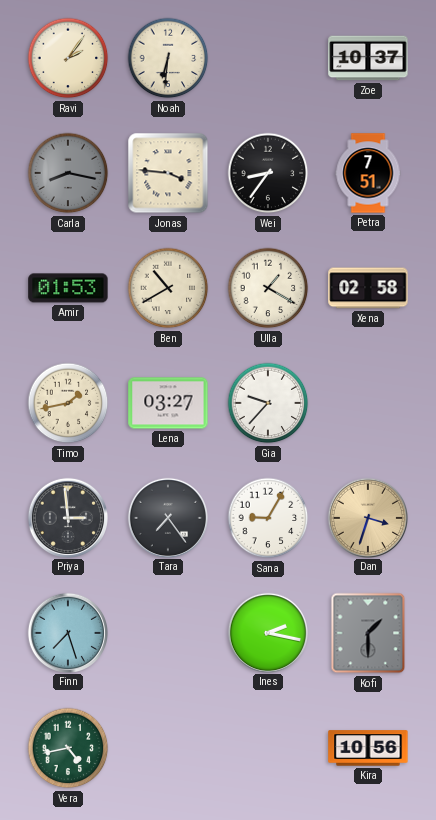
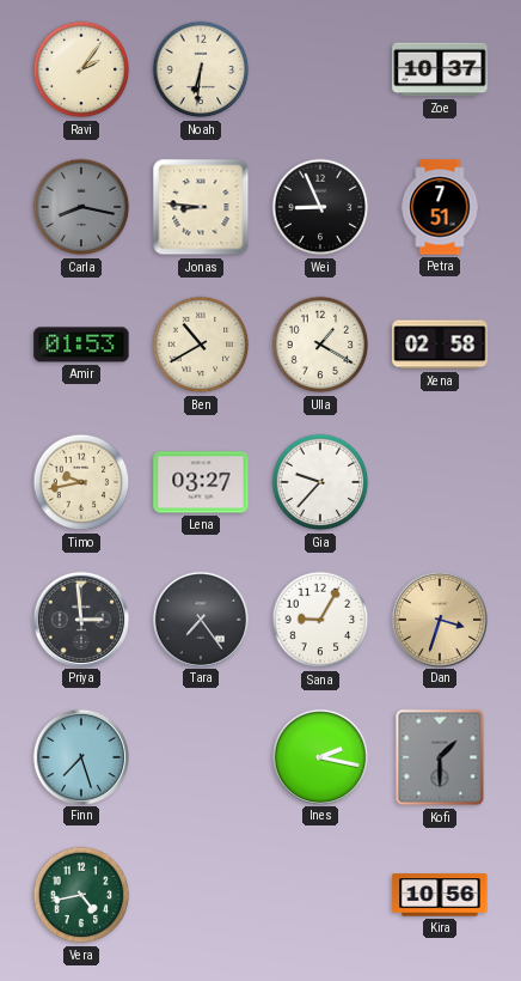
Jonas: 3:46 -> 8:46 (201, 207)
Wei: 8:36 -> 8:56 (320, 207)
Timo: 1:43 -> 9:43 (81, 482)
